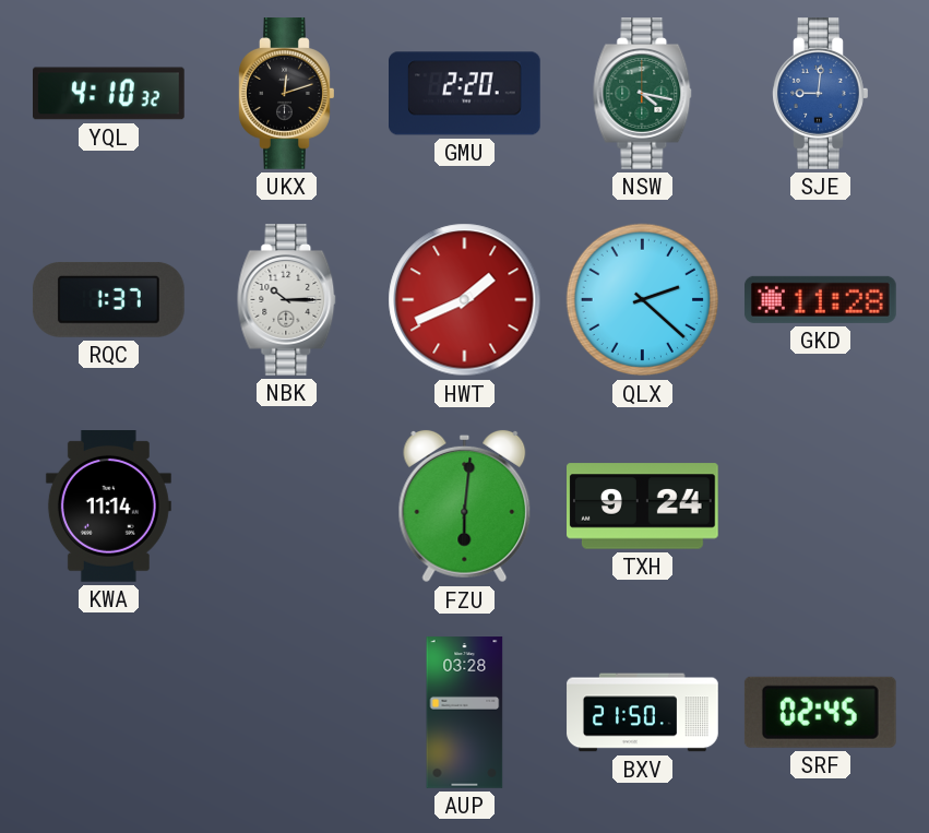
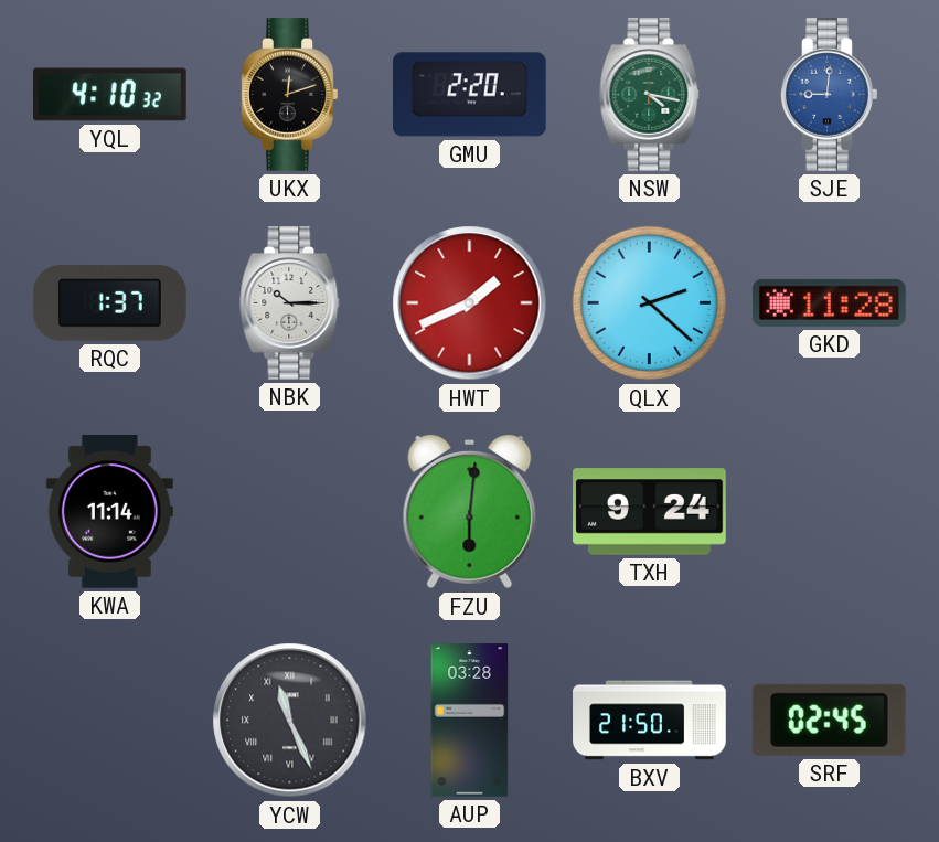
YCW: none -> 11:26 (290, 721)
